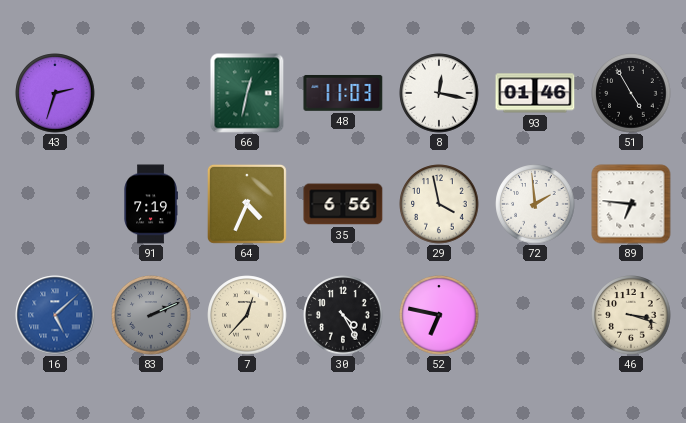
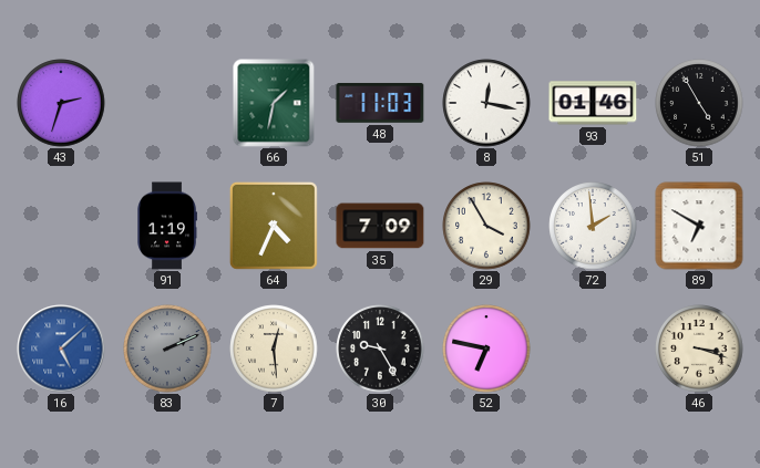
66: 12:32 -> 1:32 (274, 103)
91: 7:19 -> 1:19 (167, 226)
35: 6:56 -> 7:09 (380, 226)
29: 3:58 -> 3:55 (486, 226)
89: 6:46 -> 6:50 (699, 226)
7: 12:37 -> 12:29 (274, 349)
30: 4:25 -> 9:25 (380, 349)
